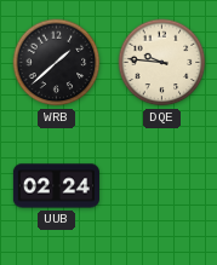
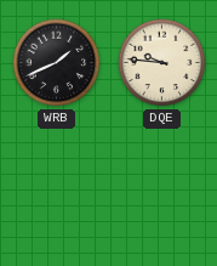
WRB: 1:38 -> 1:41 (57, 63)
UUB: 02:24 -> none (56, 186)
